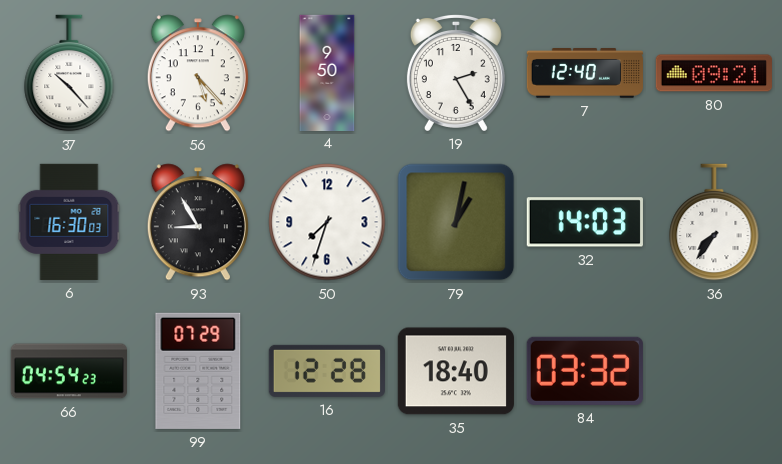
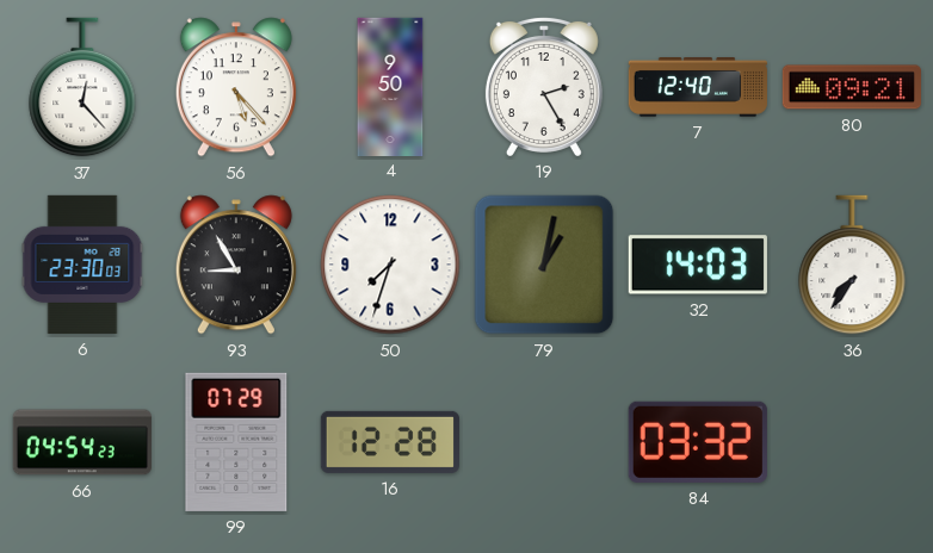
37: 10:23 -> 12:23 (82, 87)
6: 16:30 -> 23:30 (82, 265)
35: 18:40 -> none (456, 371)
